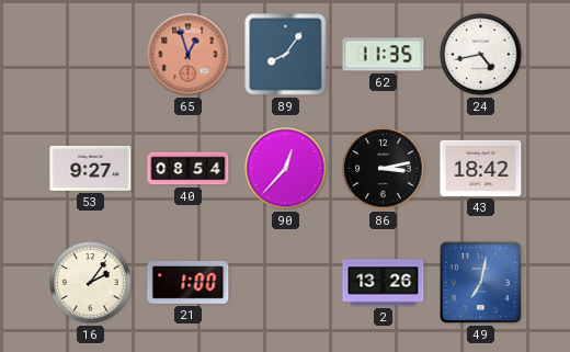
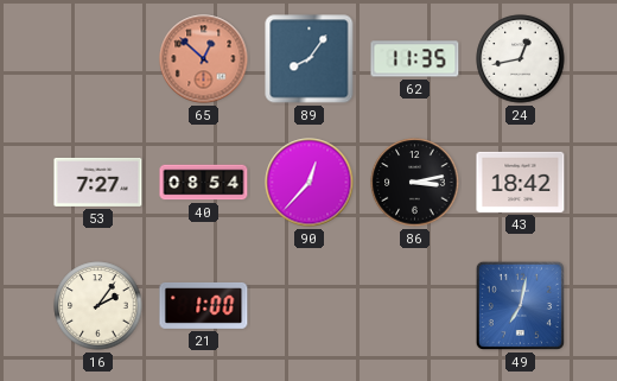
65: 12:57 -> 12:52 (204, 59)
24: 4:43 -> 12:43 (521, 59)
53: 9:27 -> 7:27 (98, 182)
2: 13:26 -> none (384, 283)
